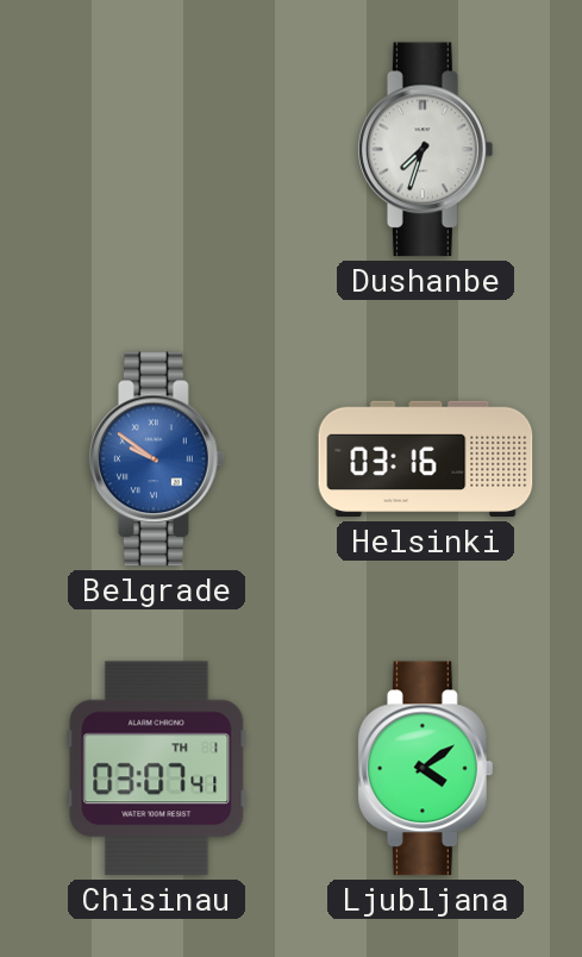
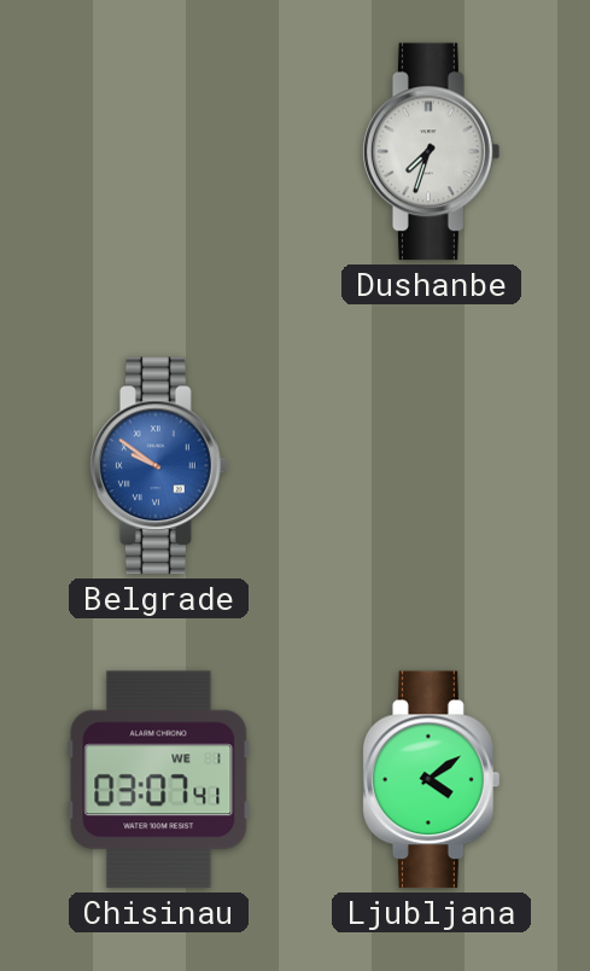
Helsinki: 03:16 -> none (426, 459)
Chisinau date: TH 1 -> WE 1 (159, 780)
